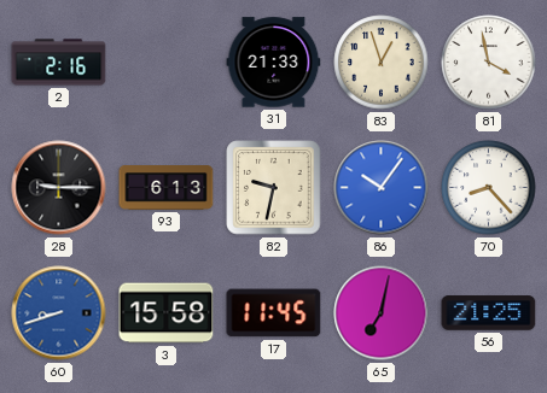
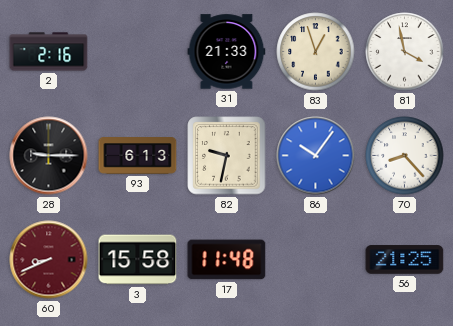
60: 8:42 -> 8:41 (49, 260)
60 dial: blue -> burgundy (49, 260)
17: 11:45 -> 11:48 (227, 260)
65: 7:02 -> none (382, 313)
